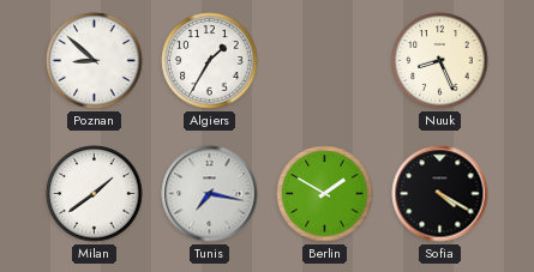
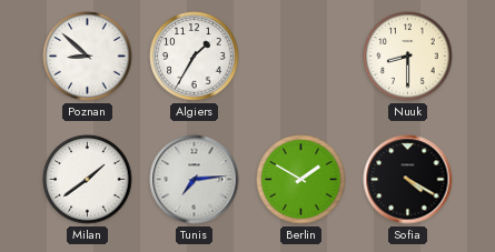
Nuuk: 8:26 -> 8:30 (408, 57)
Tunis: 7:17 -> 7:14 (195, 180)
